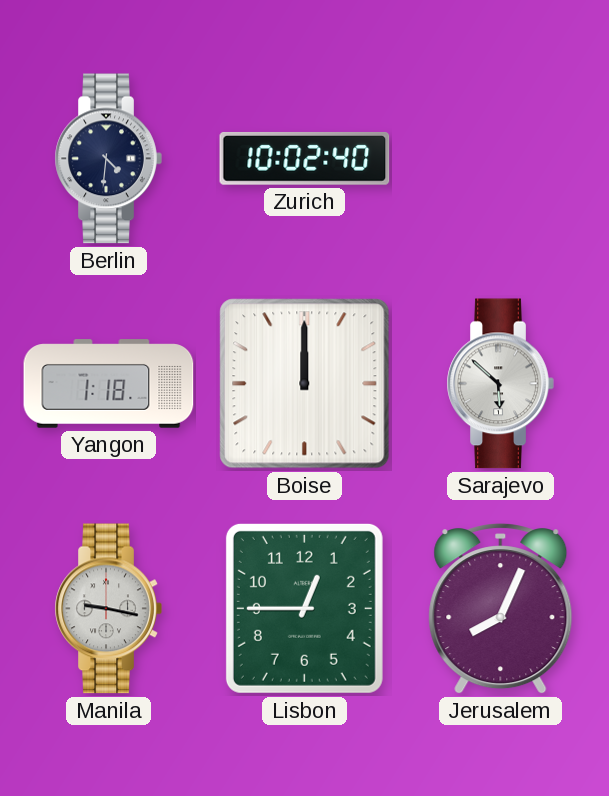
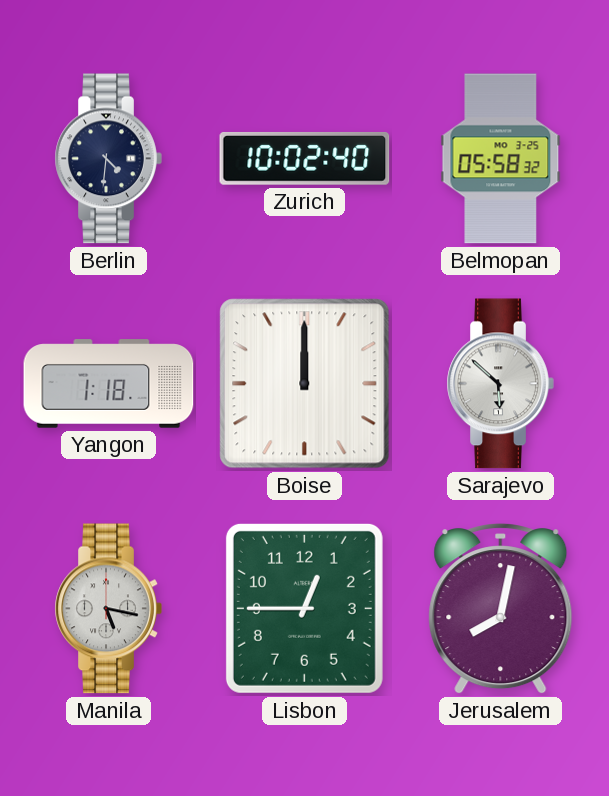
Belmopan: none -> 05:58 (501, 159)
Manila: 9:17 -> 5:17 (108, 609)
Jerusalem: 8:04 -> 8:02 (501, 609)
